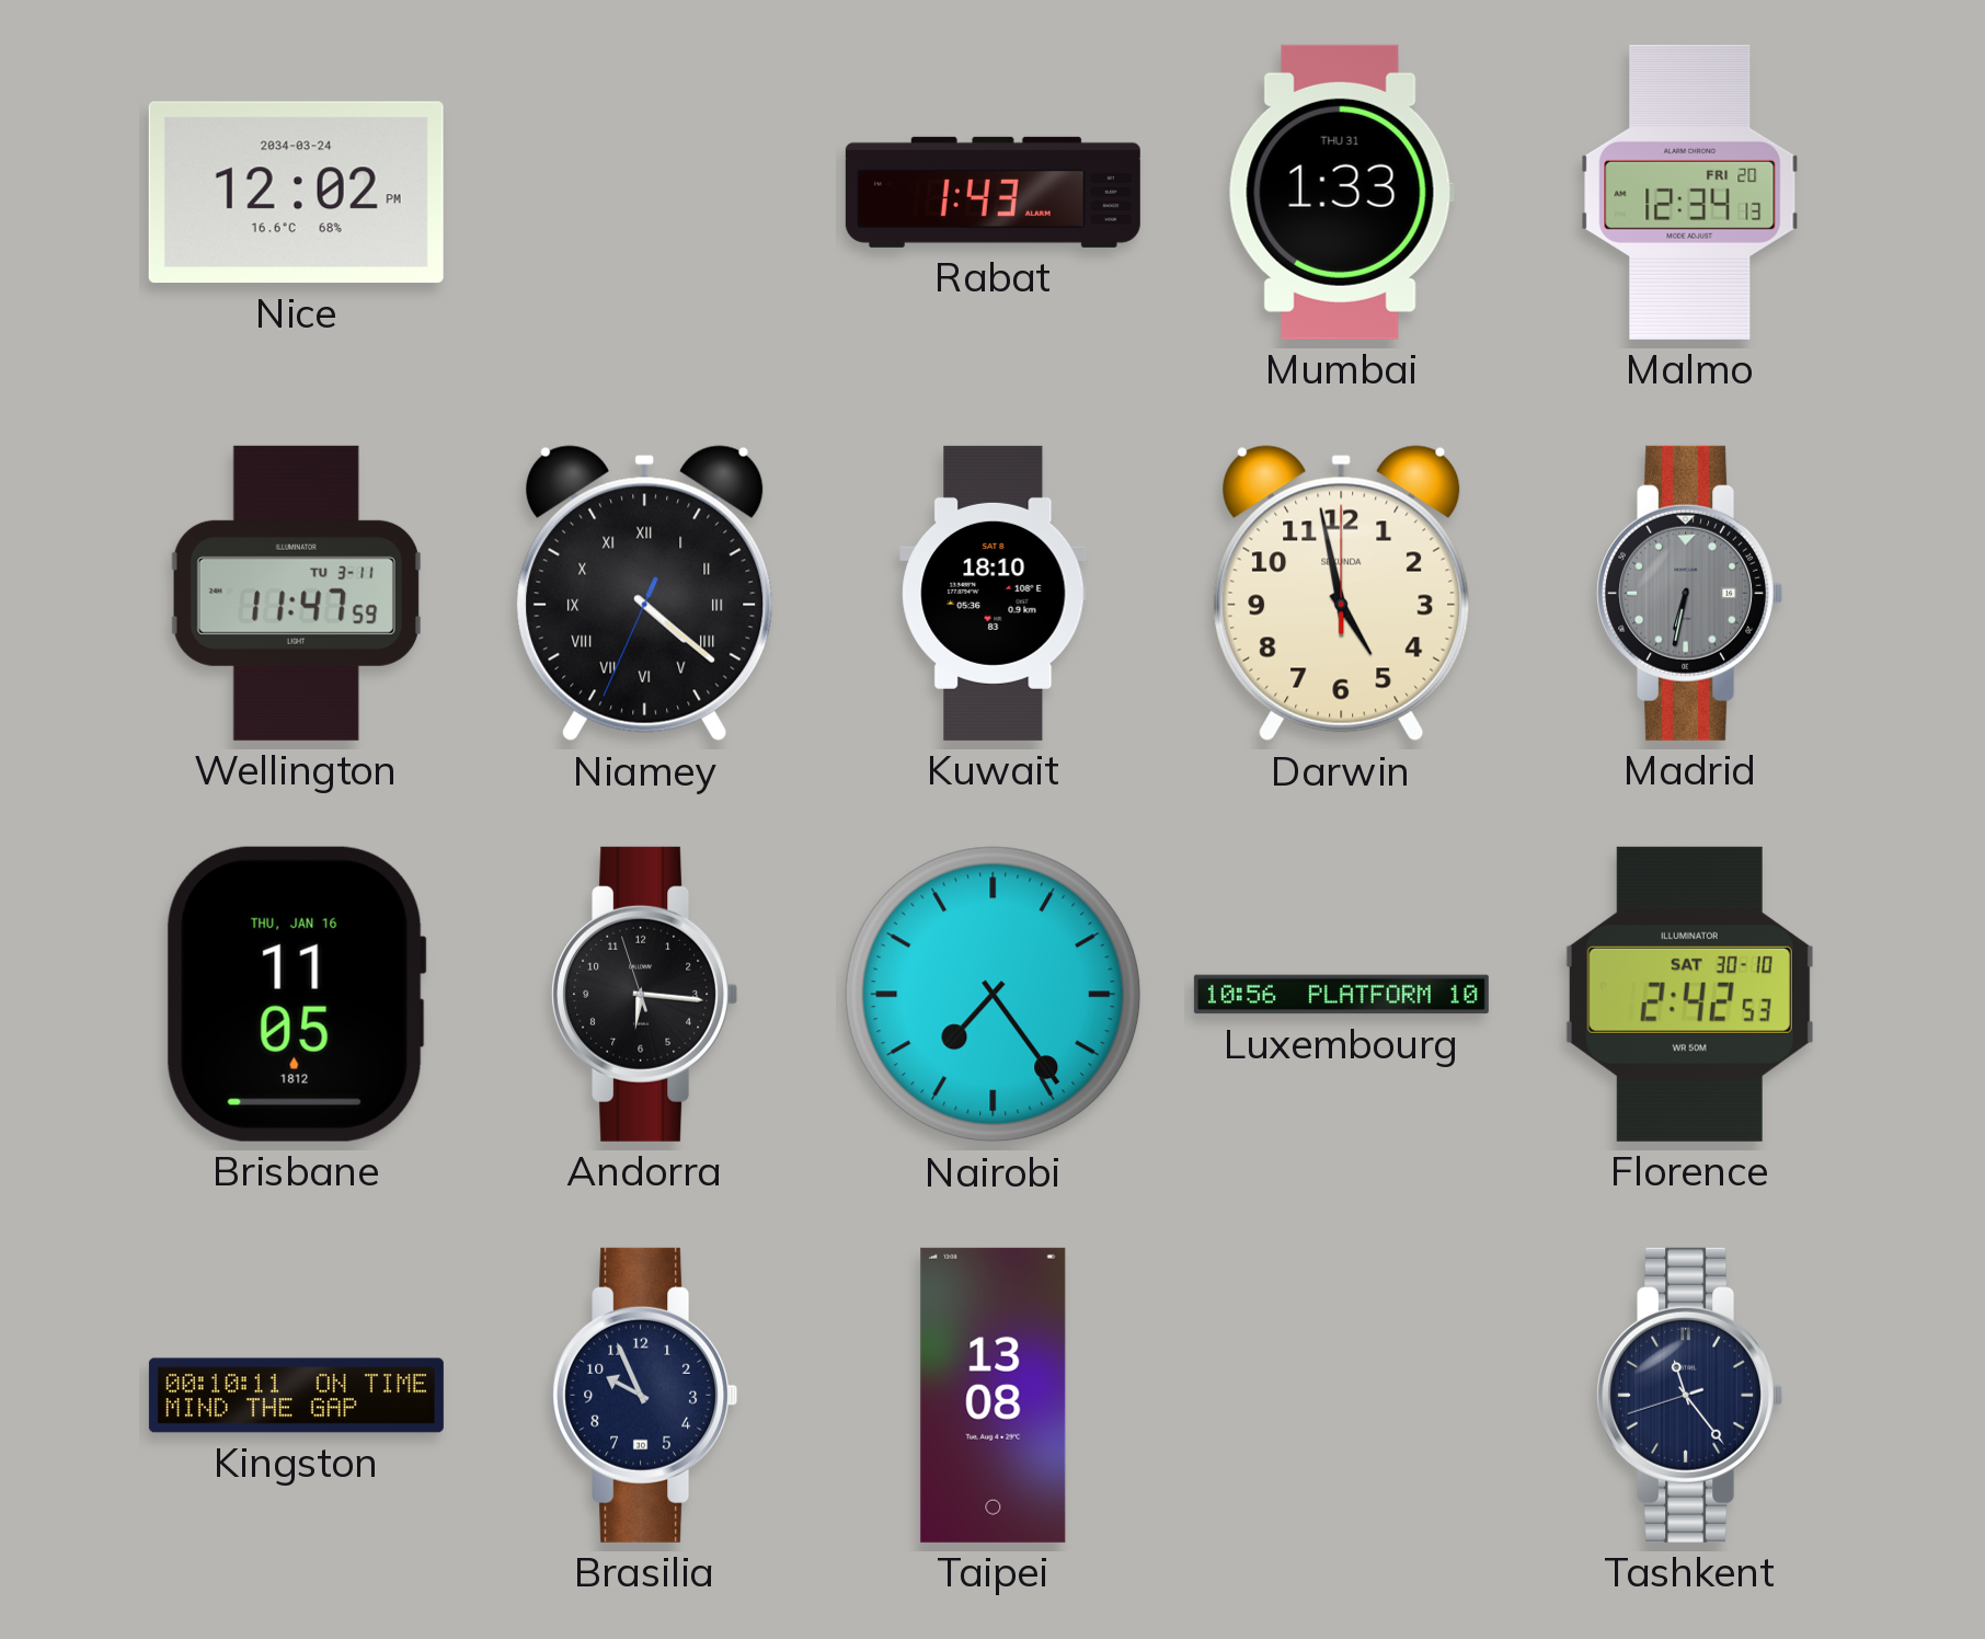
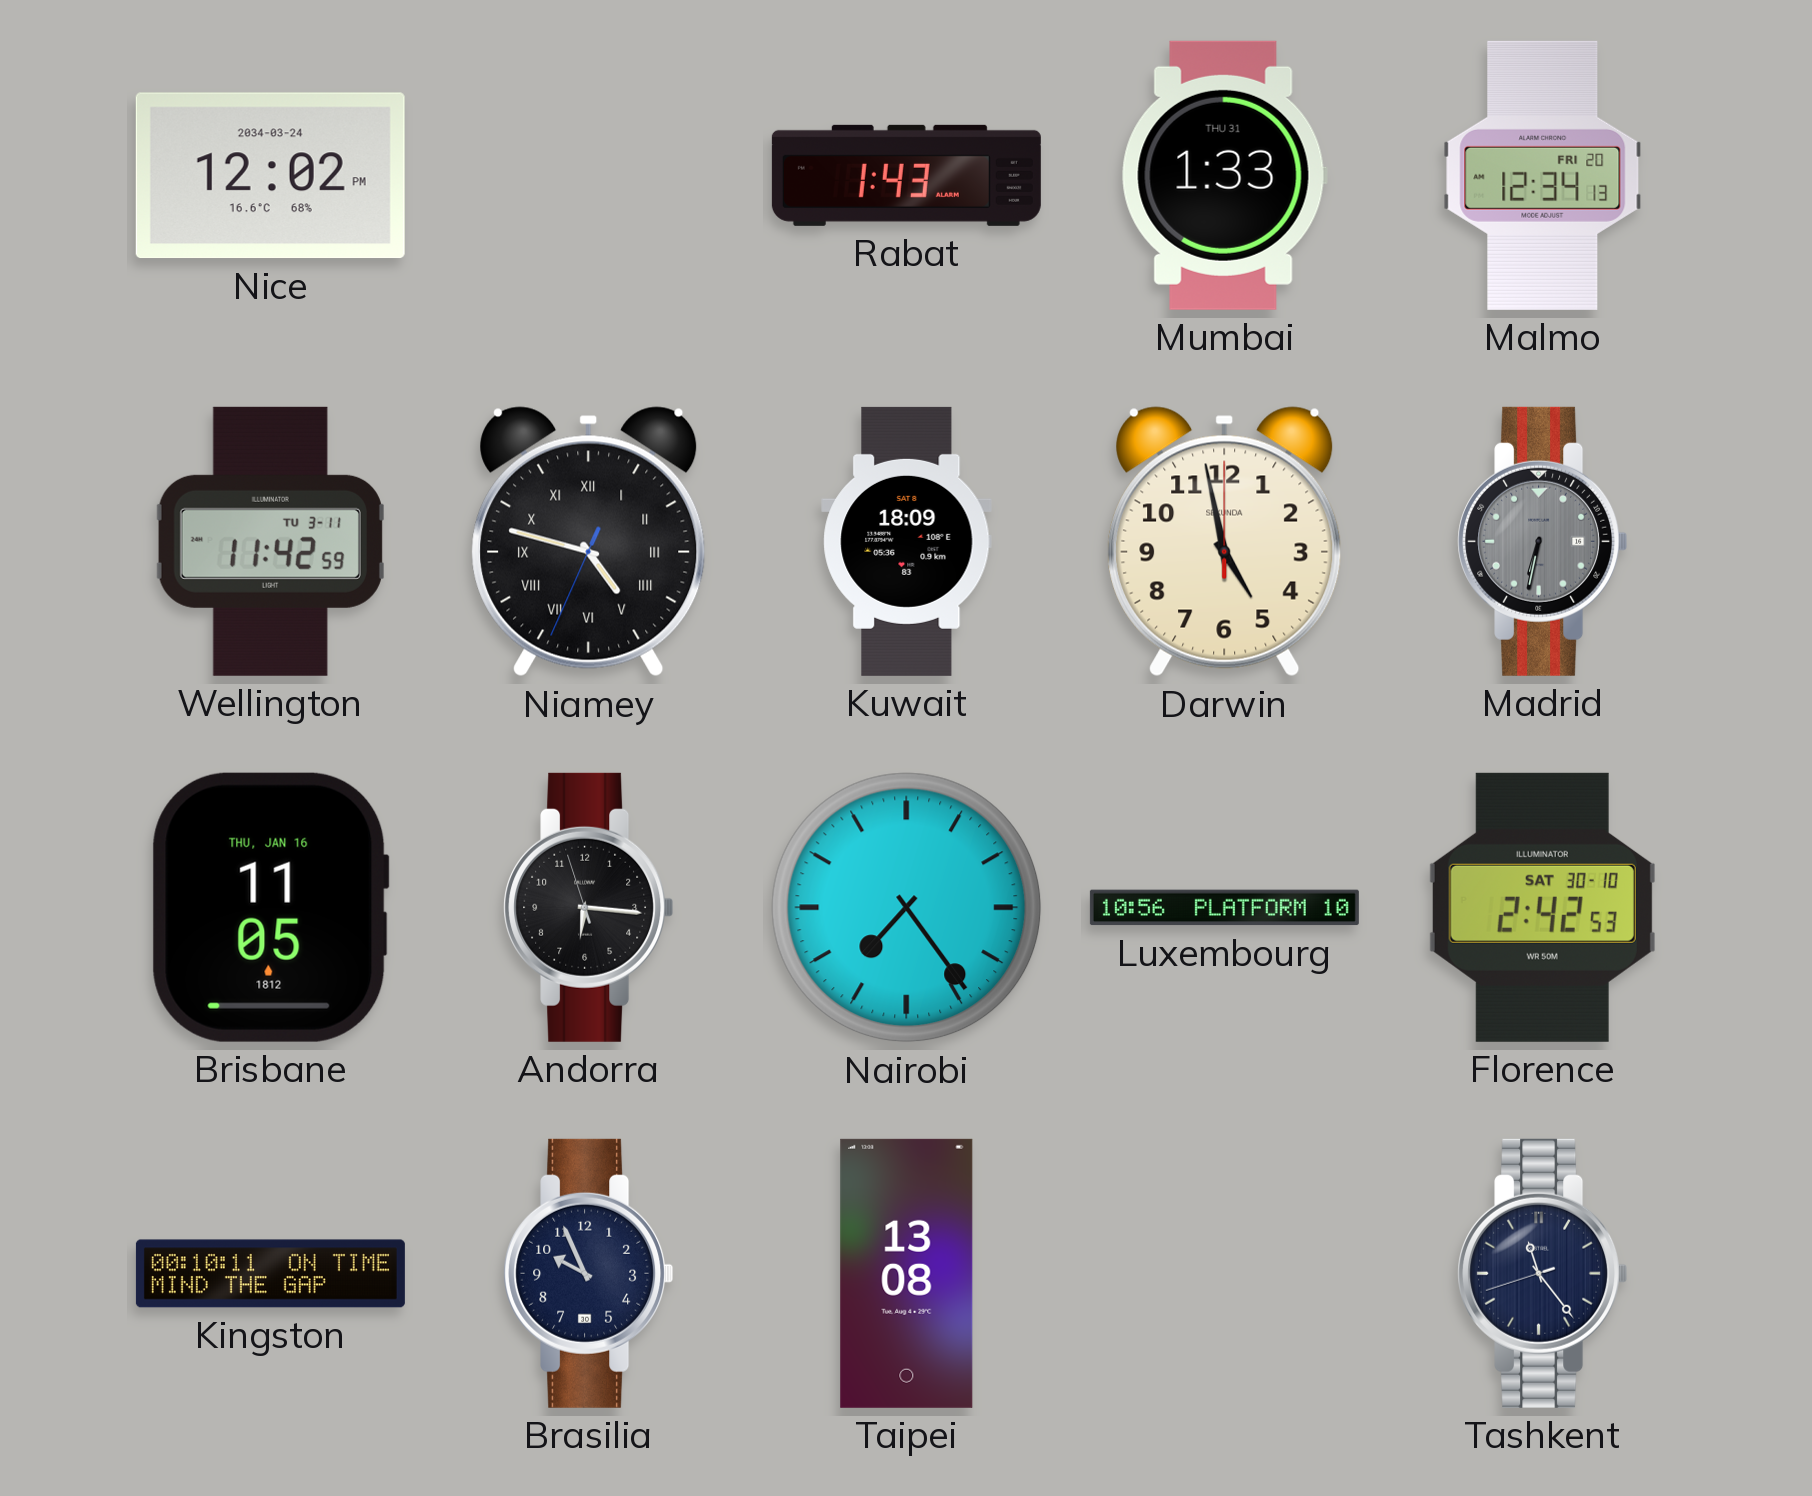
Wellington: 11:47 -> 11:42 (270, 541)
Niamey: 4:21 -> 4:47 (589, 542)
Kuwait: 18:10 -> 18:09 (907, 541)
